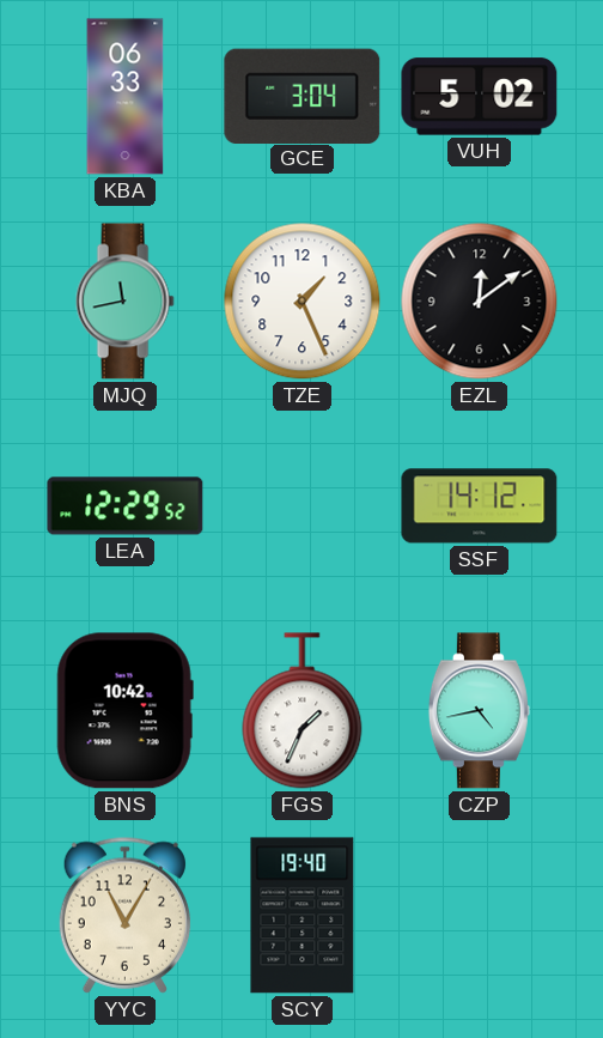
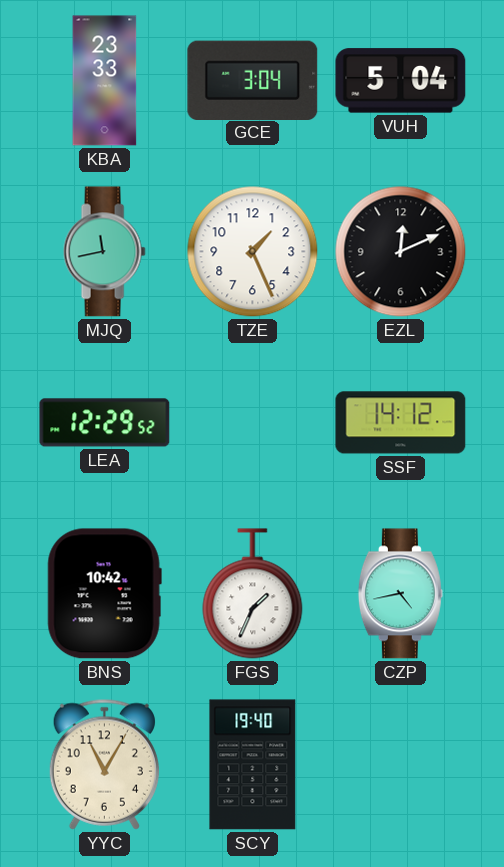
KBA: 06:33 -> 23:33 (105, 81)
VUH: 5:02 -> 5:04 (401, 81)
EZL: 12:09 -> 12:11 (401, 252)
